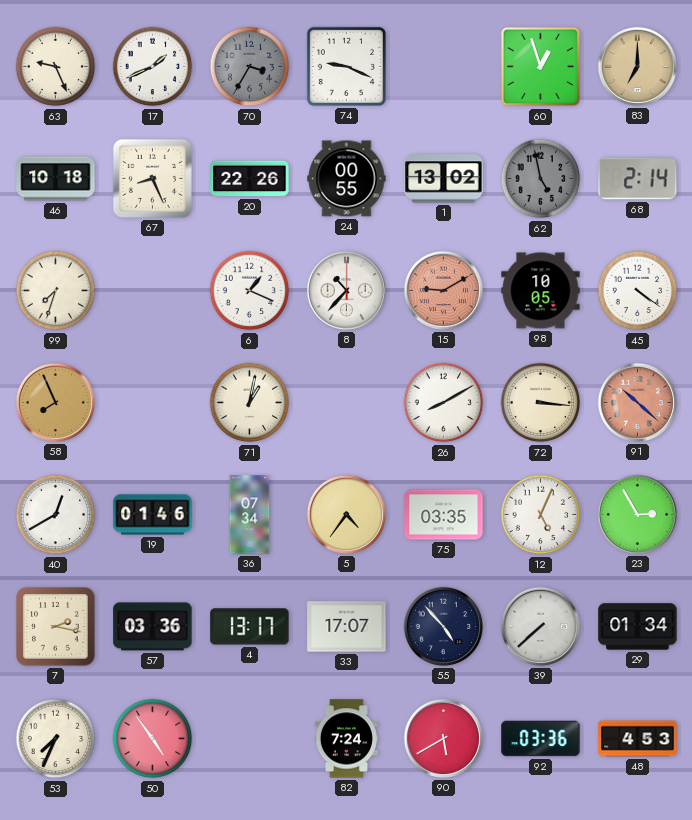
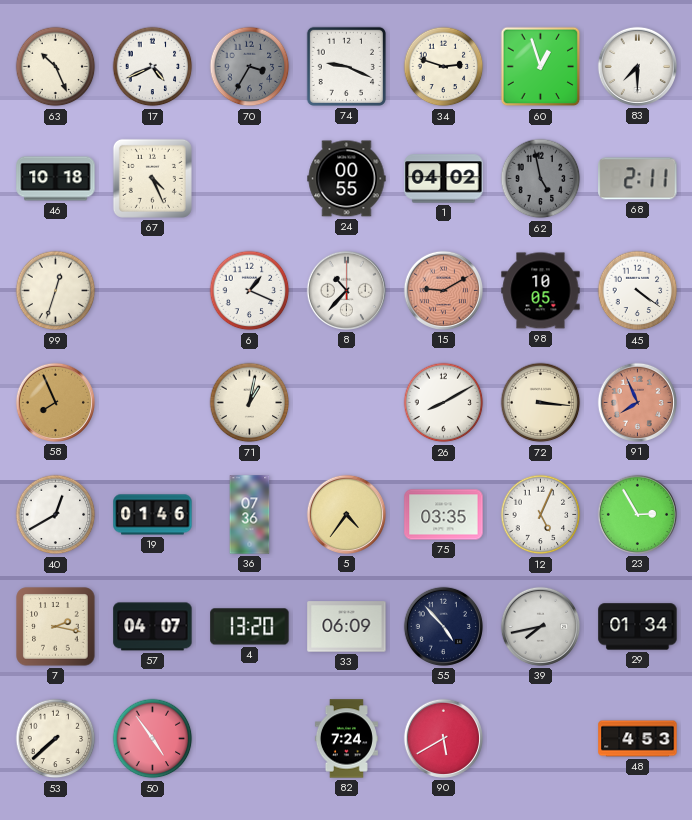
63: 9:26 -> 10:26 (56, 67)
17: 1:41 -> 4:41 (153, 67)
34: none -> 2:48 (444, 67)
83: 7:00 -> 7:30 (637, 66)
83 dial: champagne -> white (637, 66)
67: 8:26 -> 4:26 (152, 178)
20: 22:26 -> none (250, 179)
1: 13:02 -> 04:02 (444, 179)
68: 2:14 -> 2:11 (638, 179)
99: 7:33 -> 12:33 (56, 291)
91: 10:22 -> 7:56 (637, 402)
36: 07:34 -> 07:36 (250, 515)
57: 03:36 -> 04:07 (153, 627)
4: 13:17 -> 13:20 (250, 627)
33: 17:07 -> 06:09 (347, 627)
39: 7:38 -> 7:43 (540, 626)
53: 7:34 -> 7:38 (56, 739)
92: 03:36 -> none (541, 739)
